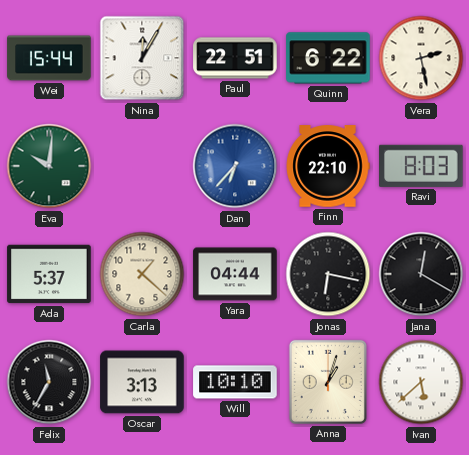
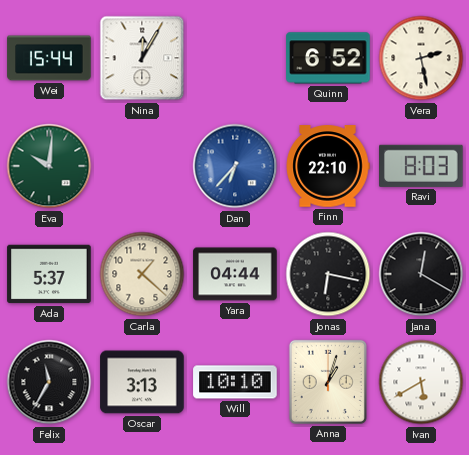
Paul: 22:51 -> none (235, 58)
Quinn: 6:22 -> 6:52 (328, 58)
Ivan: 5:38 -> 5:40 (421, 382)
